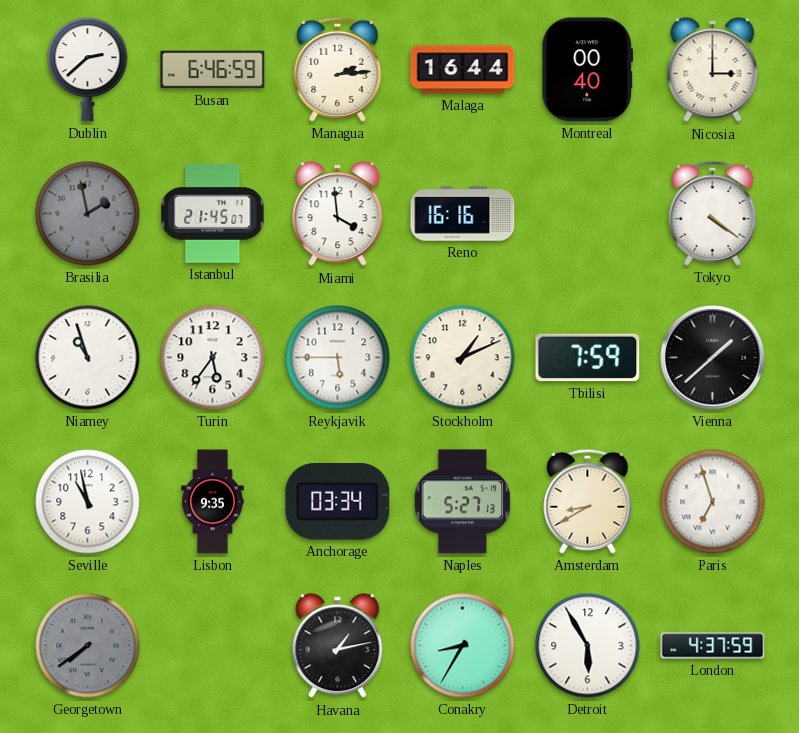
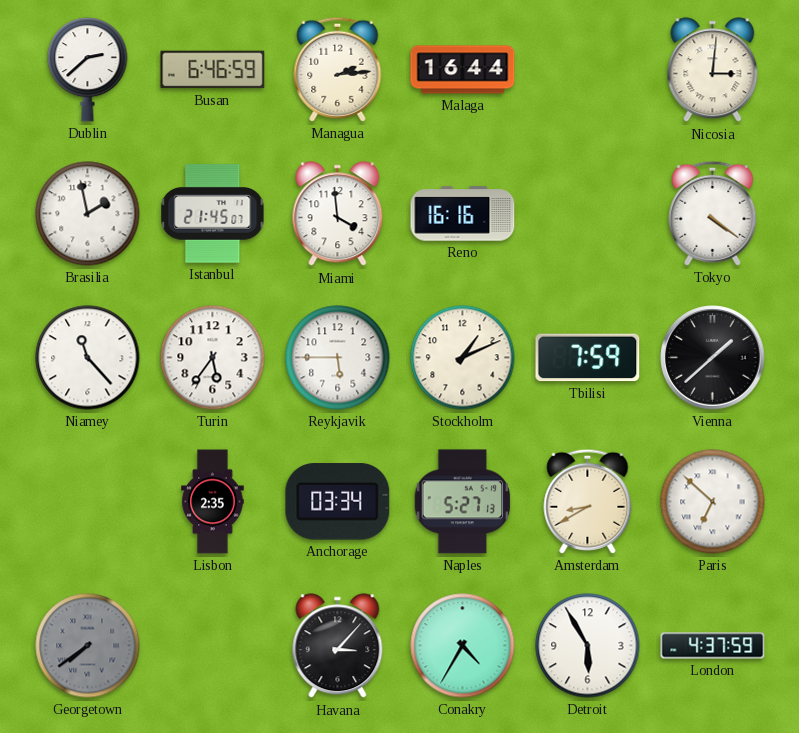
Montreal: 00:40 -> none (588, 70)
Nicosia: 3:00 -> 3:01 (713, 70)
Brasilia dial: grey -> white (88, 214)
Niamey: 10:57 -> 11:23 (88, 358)
Seville: 10:58 -> none (88, 502)
Lisbon: 9:35 -> 2:35 (213, 502)
Paris: 6:57 -> 6:52 (713, 502)
Havana: 1:13 -> 3:07 (338, 646)
Conakry: 8:35 -> 4:35 (463, 646)
